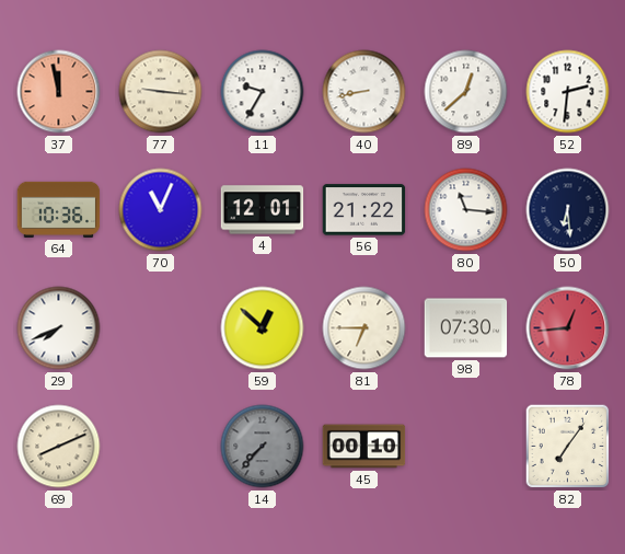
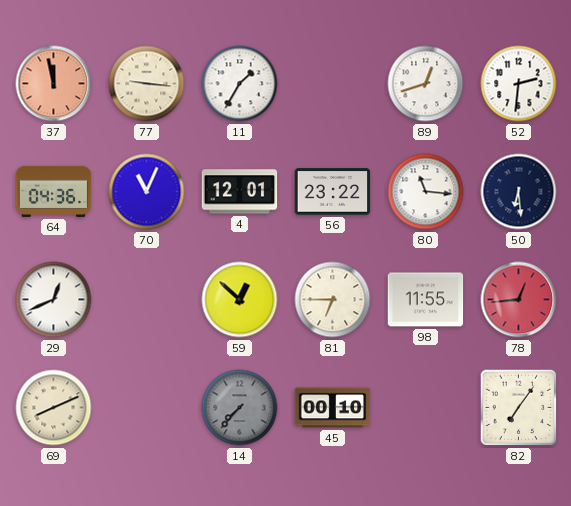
11: 9:35 -> 1:35 (240, 84)
40: 8:43 -> none (364, 92)
89: 12:38 -> 12:42 (426, 84)
64: 10:36 -> 04:36 (54, 191)
56: 21:22 -> 23:22 (333, 192)
29: 7:41 -> 12:41 (54, 300)
98: 07:30 -> 11:55 (426, 300)
